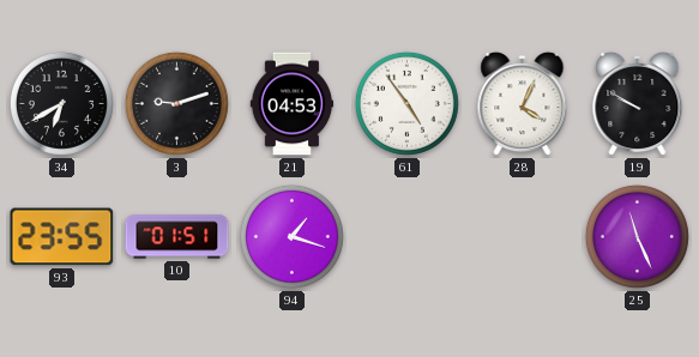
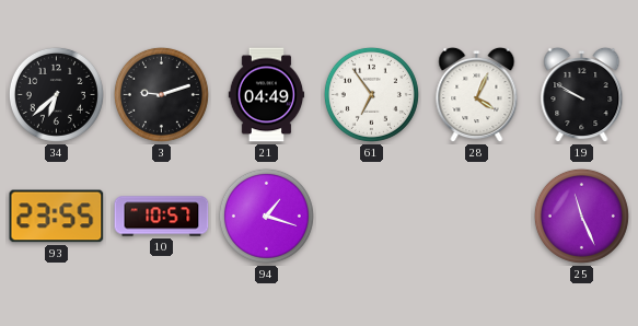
34: 6:40 -> 6:38 (56, 94)
21: 04:53 -> 04:49 (267, 95)
61: 4:54 -> 6:54 (371, 94)
10: 01:51 -> 10:57 (162, 217)
